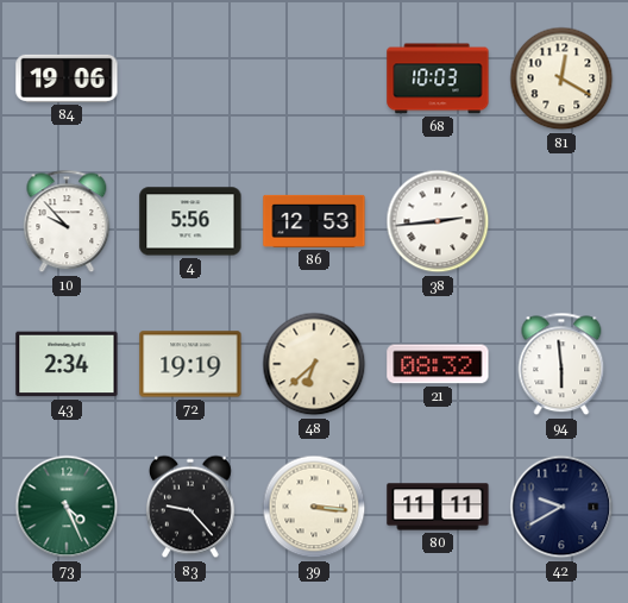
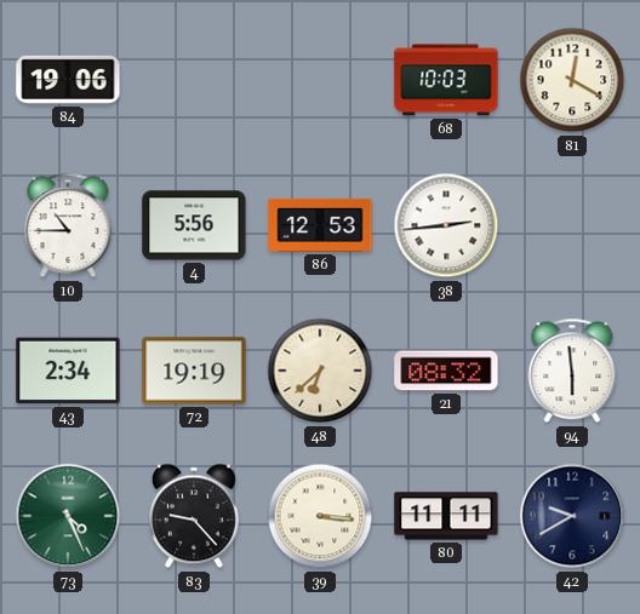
10: 9:53 -> 10:45 (68, 225)
